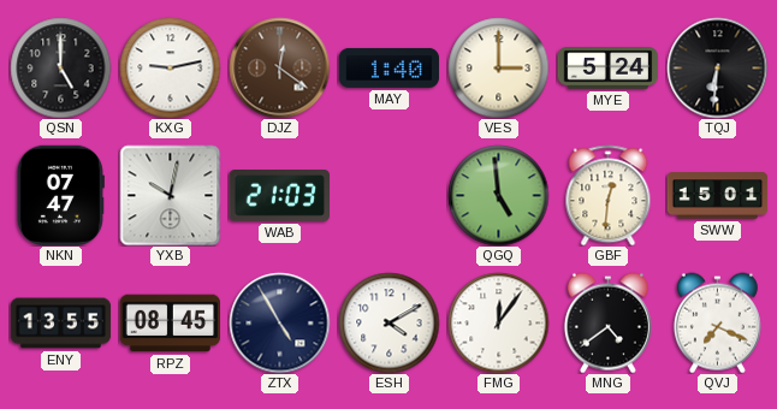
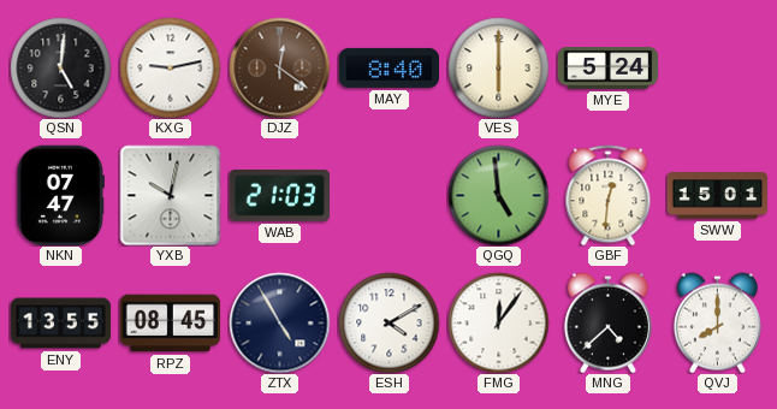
QSN: 5:00 -> 5:01 (60, 67)
MAY: 1:40 -> 8:40 (388, 67)
VES: 3:00 -> 6:00 (498, 67)
TQJ: 6:31 -> none (717, 67)
MNG: 4:39 -> 4:38 (607, 322)
QVJ: 7:19 -> 8:00 (717, 322)
